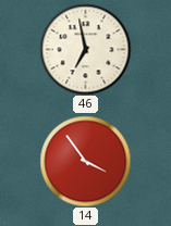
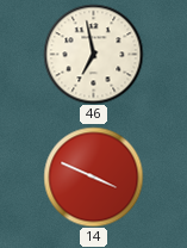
14: 3:54 -> 3:49 (93, 176)
